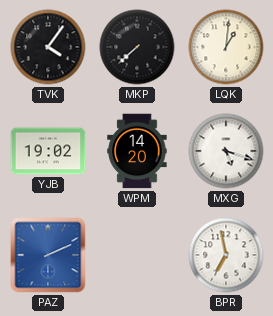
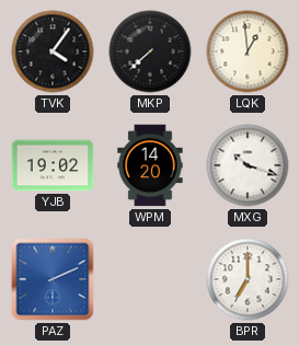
LQK: 1:01 -> 12:59 (248, 51)
MXG: 5:18 -> 10:18 (248, 165)
BPR: 6:58 -> 7:00 (248, 279)
